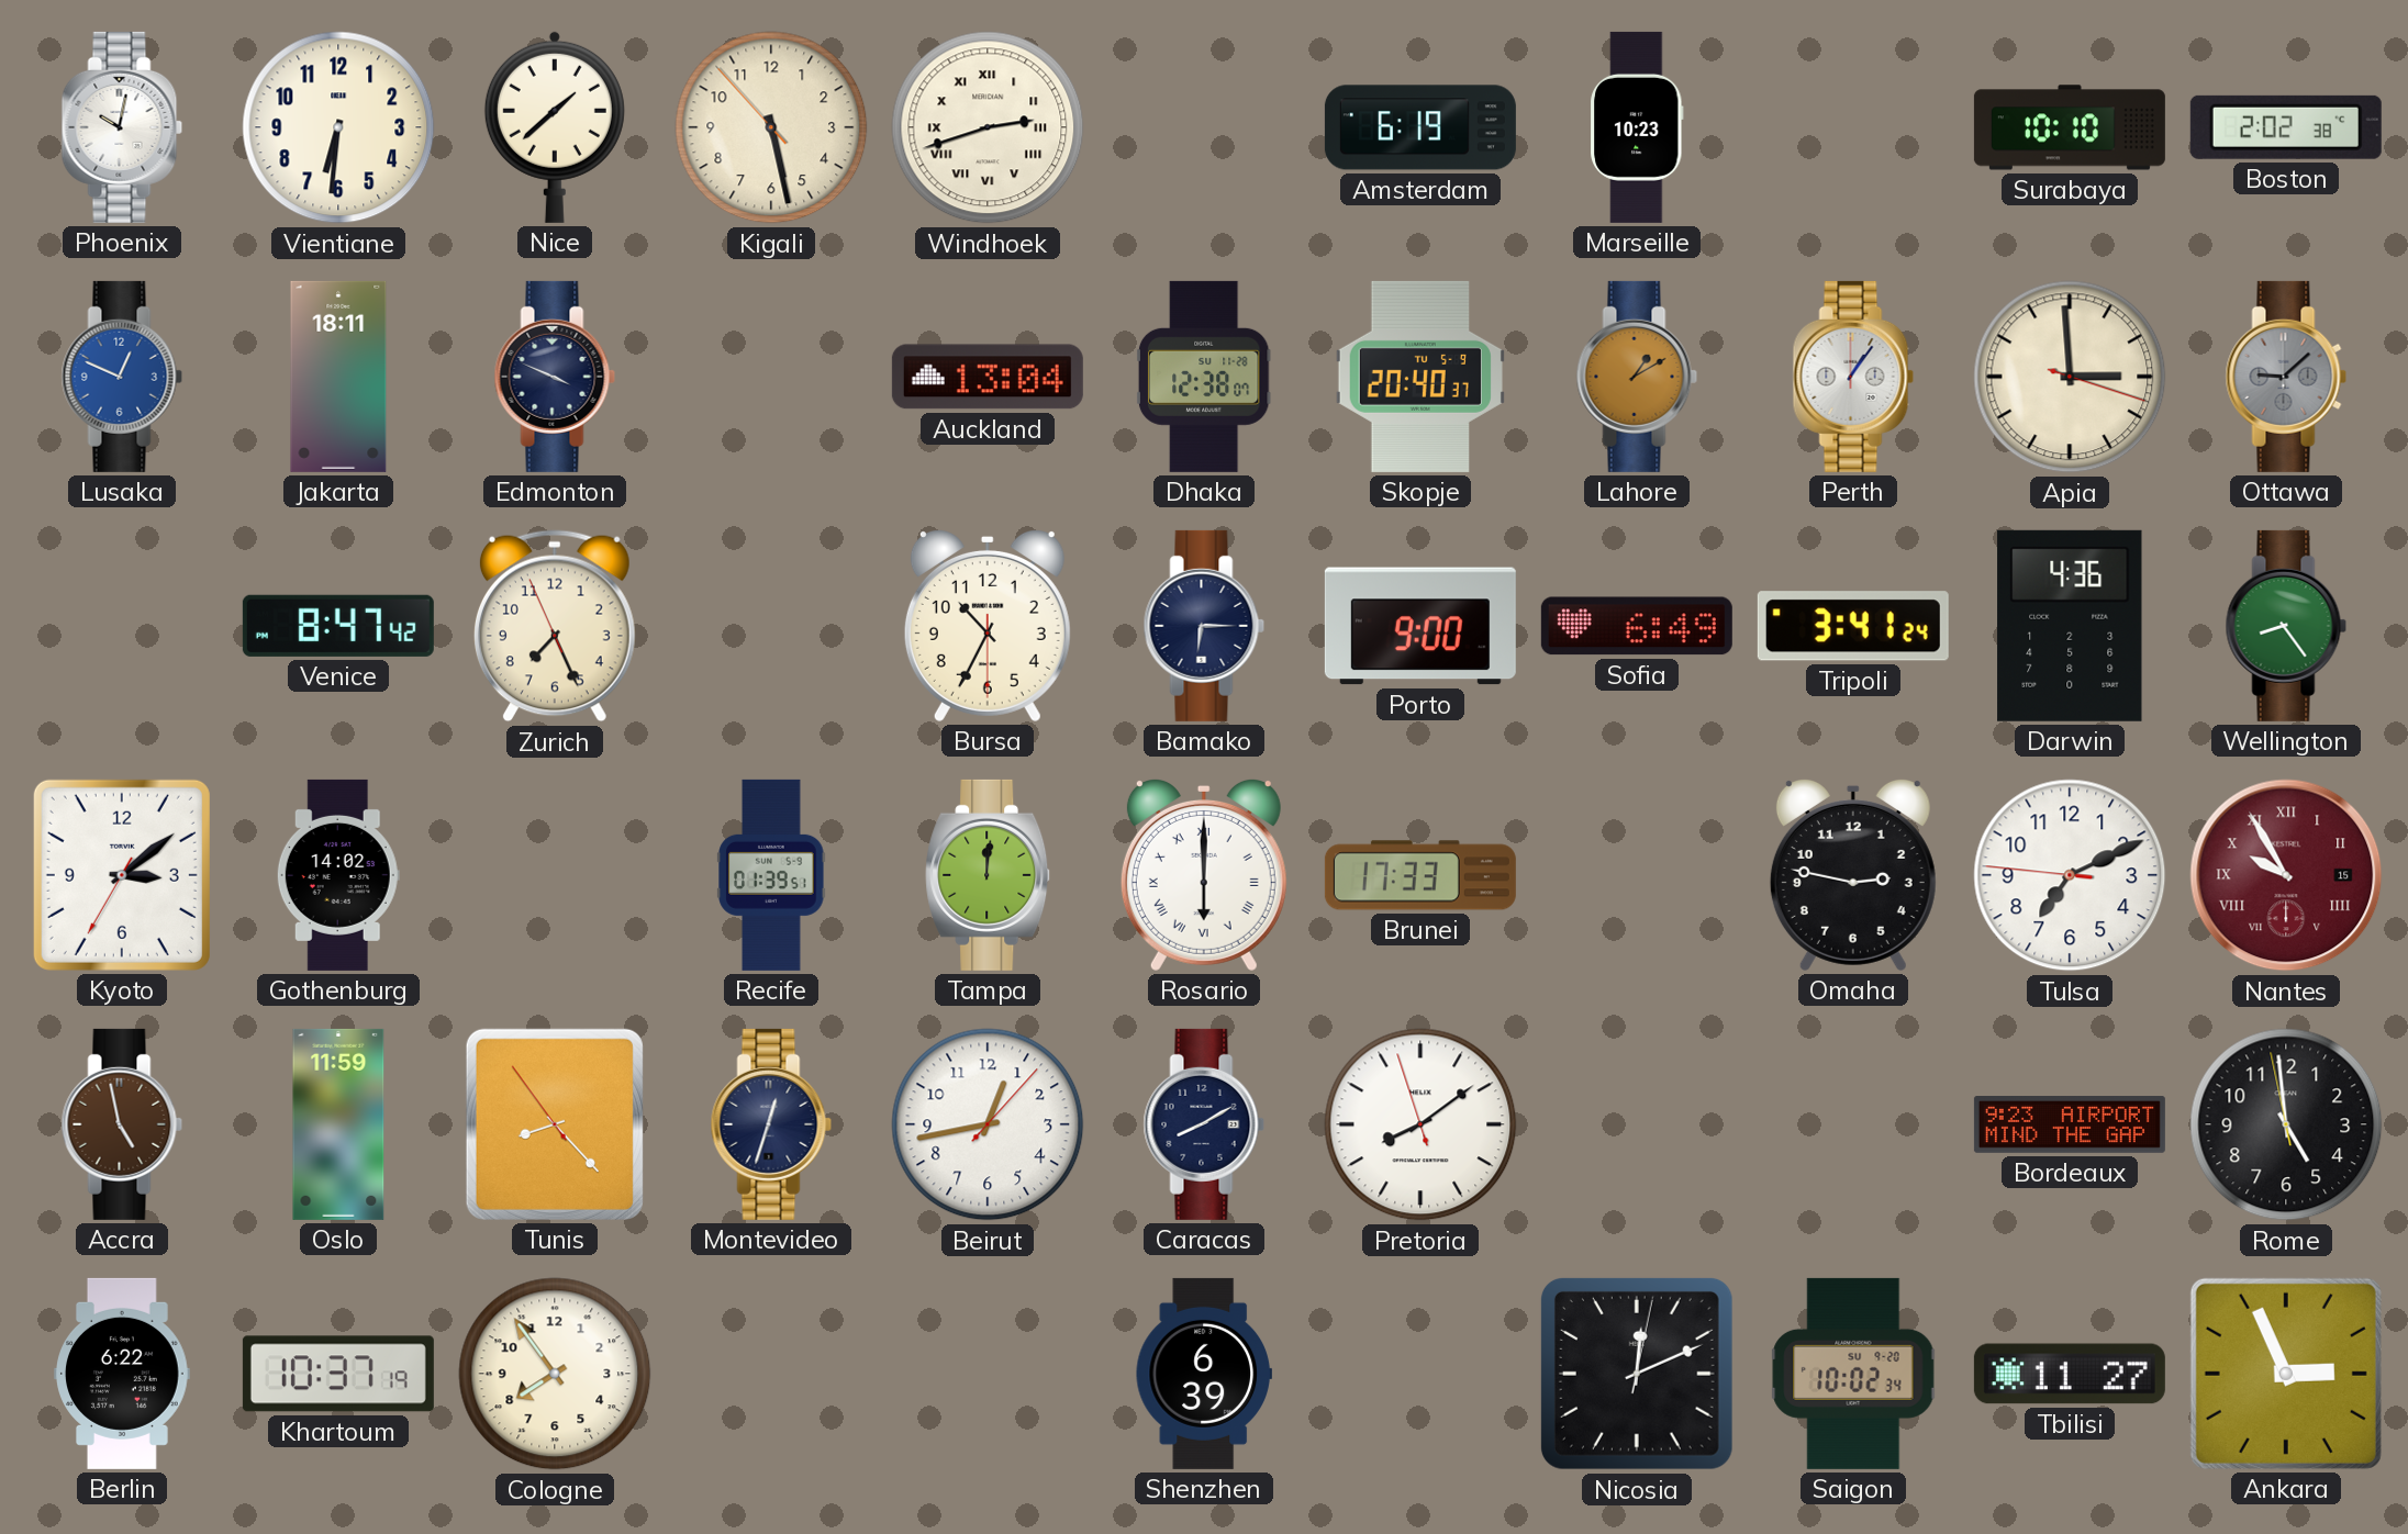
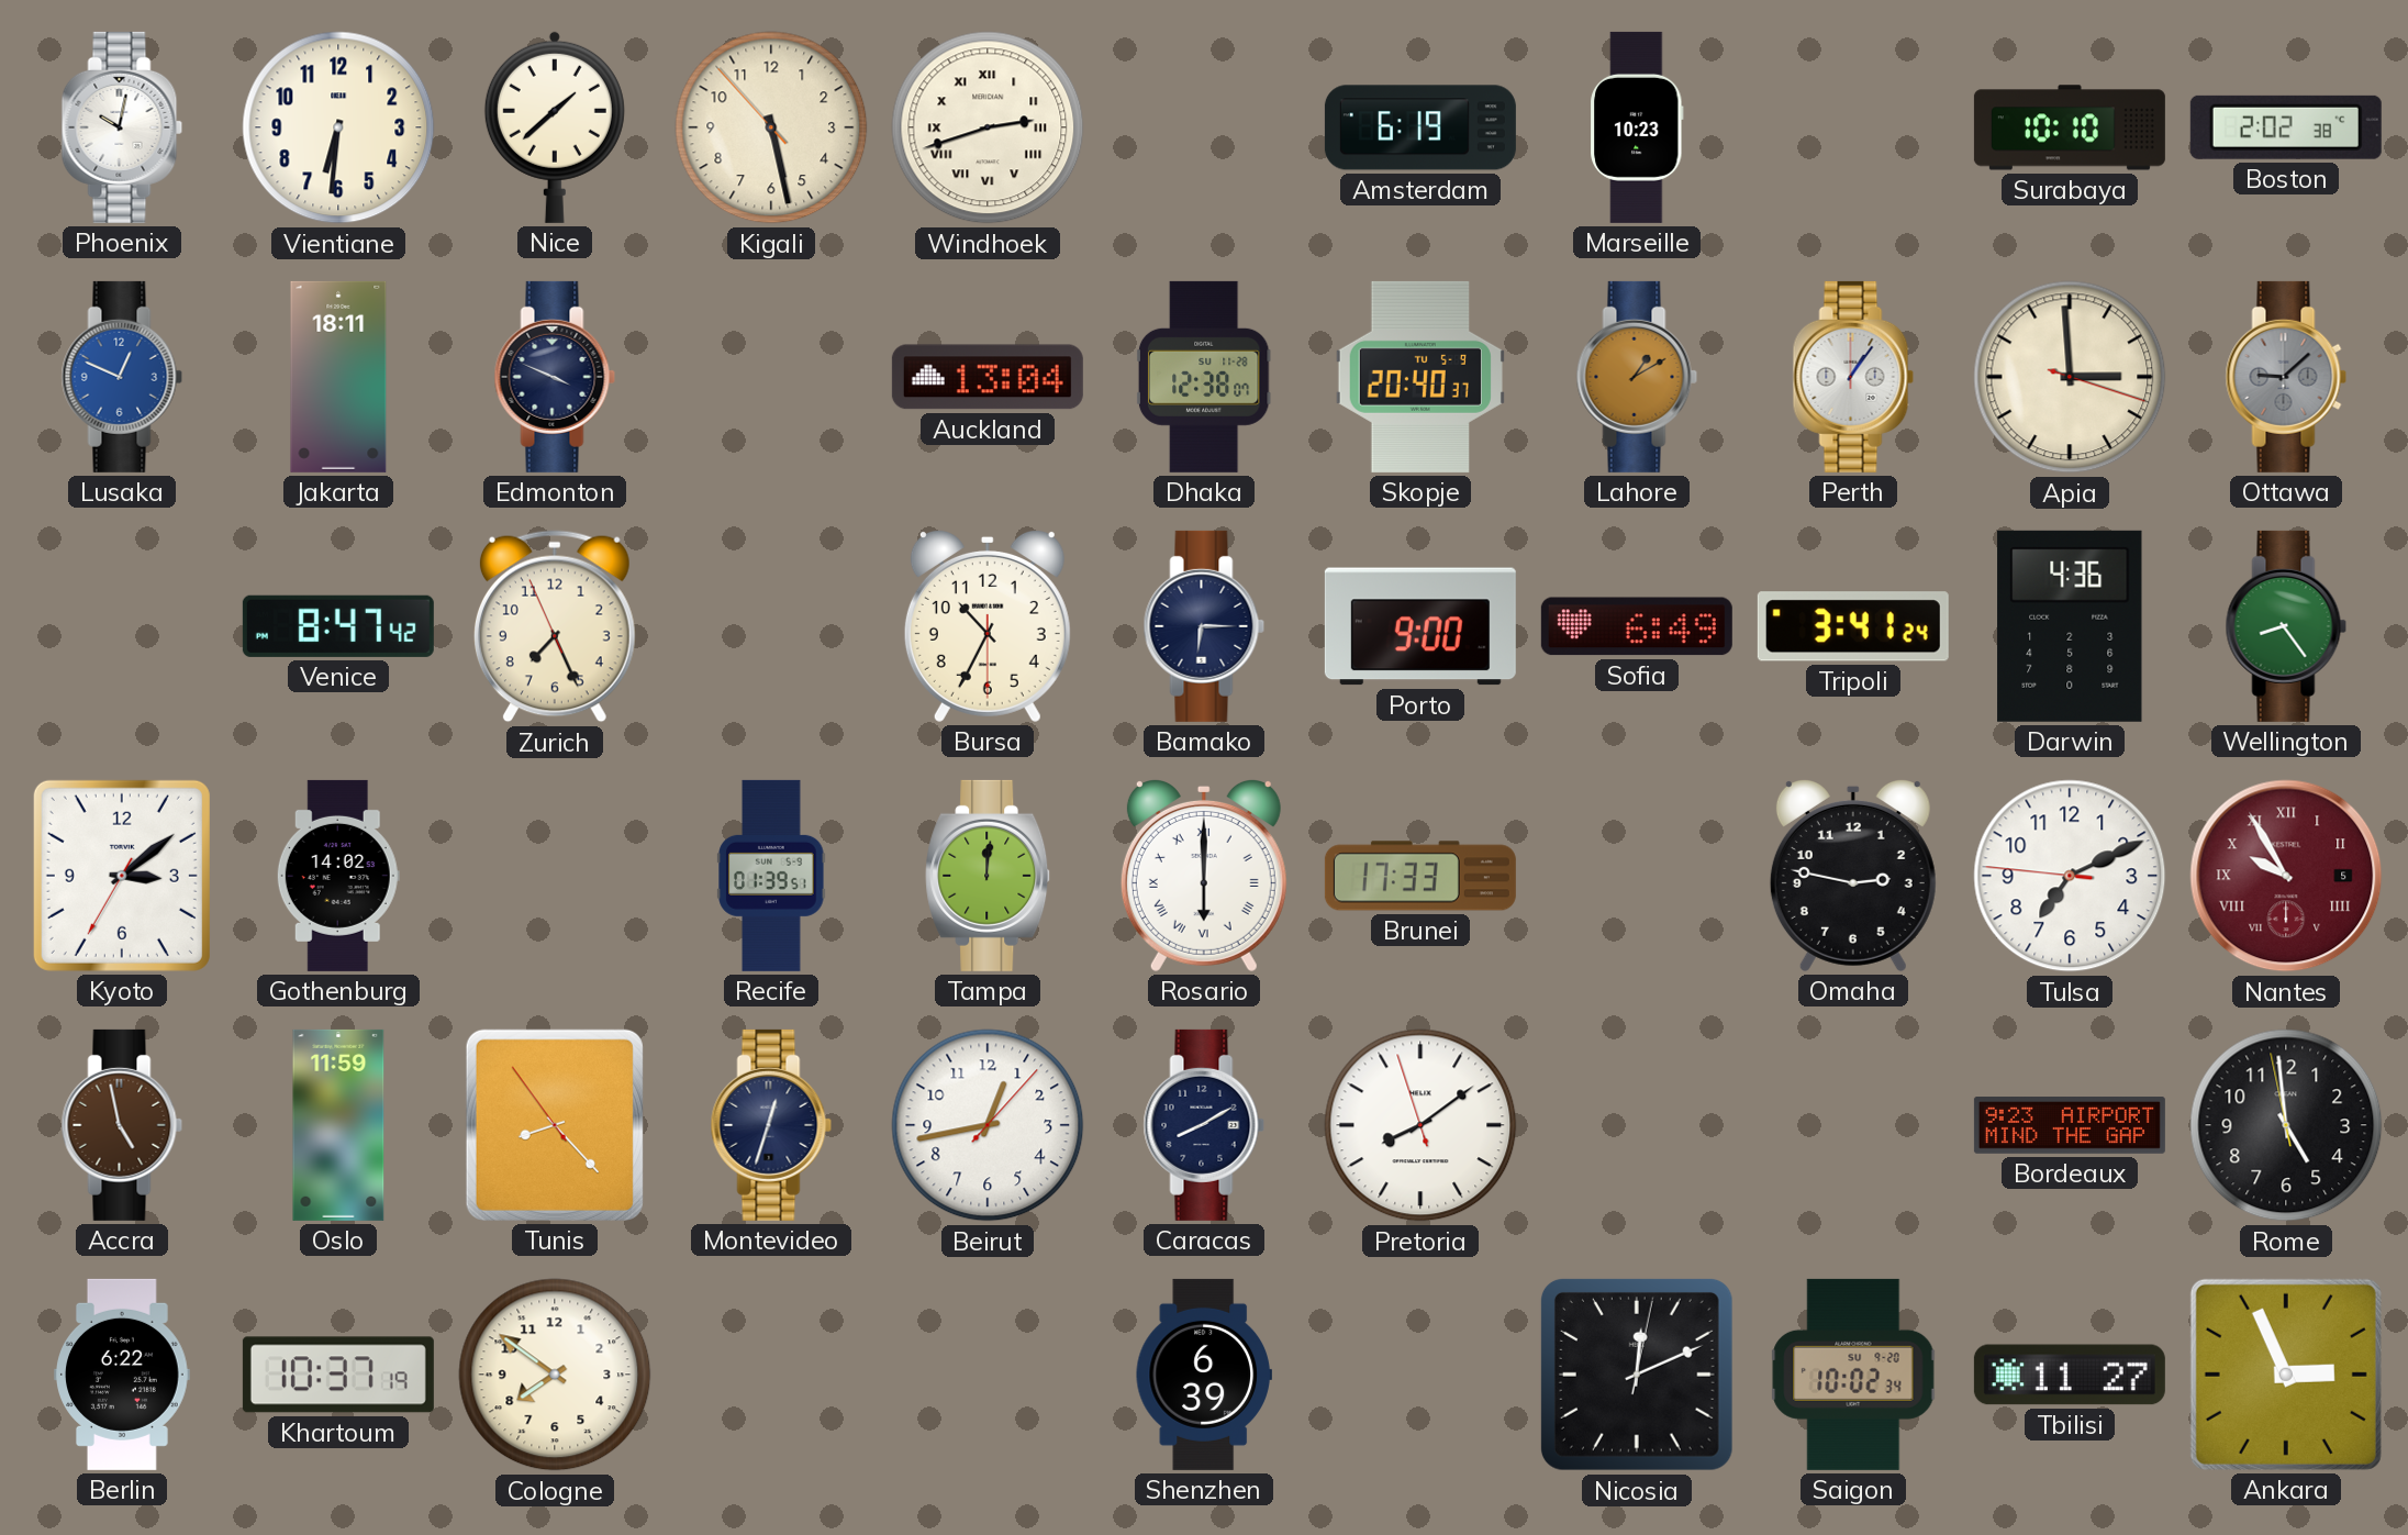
Nantes date: 15 -> 5 (2286, 876)
Cologne: 7:54 -> 7:51 (555, 1375)
